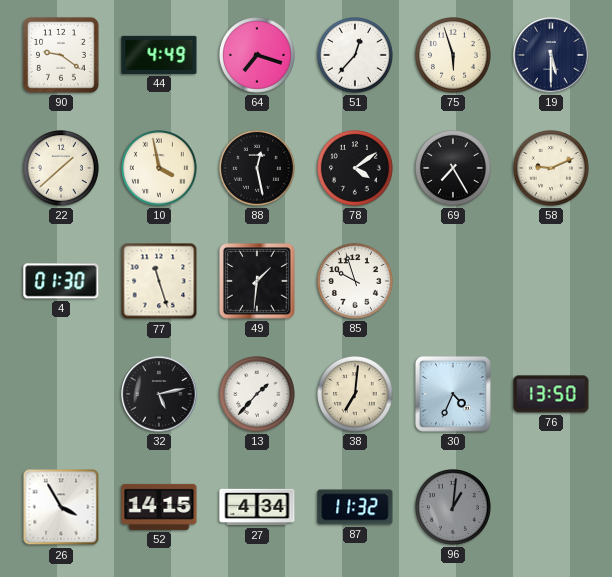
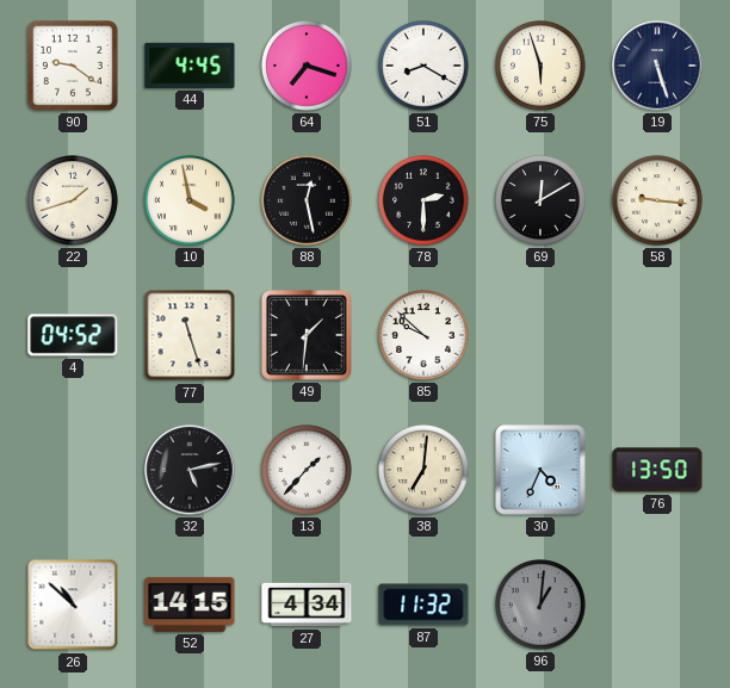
44: 4:49 -> 4:45 (190, 66)
51: 12:37 -> 8:20 (425, 67)
19: 5:30 -> 5:27 (657, 66)
22: 1:38 -> 1:42 (74, 202)
78: 4:09 -> 2:30 (425, 202)
69: 7:25 -> 12:10 (542, 202)
58: 9:11 -> 9:16 (658, 202)
4: 01:30 -> 04:52 (73, 335)
85: 9:57 -> 9:52 (425, 336)
26: 3:55 -> 10:52 (73, 605)
